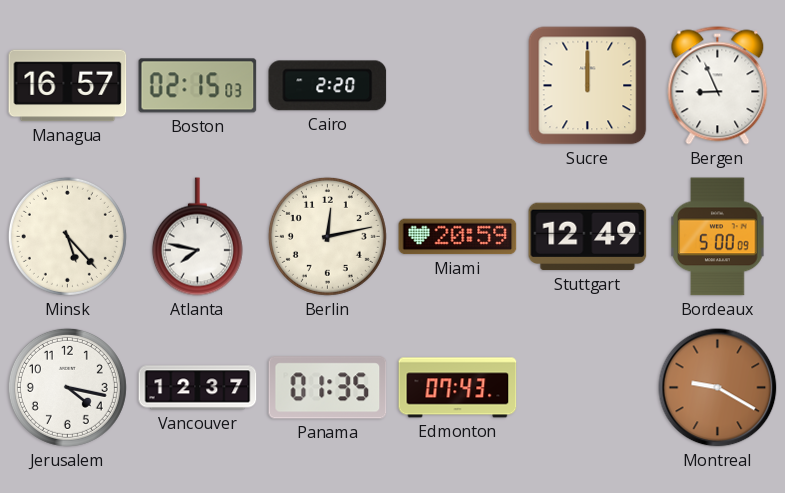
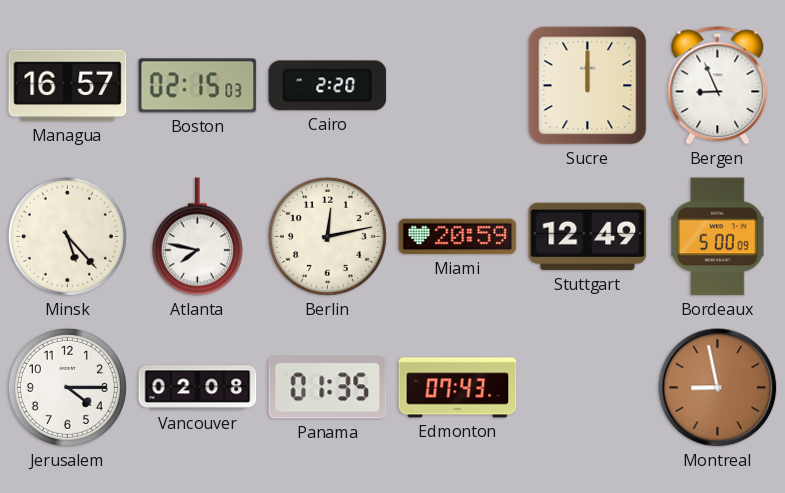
Jerusalem: 4:17 -> 4:15 (67, 387)
Vancouver: 12:37 -> 02:08 (198, 388)
Montreal: 9:20 -> 8:58 (718, 388)
